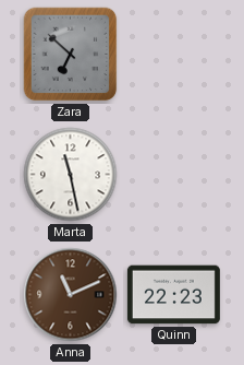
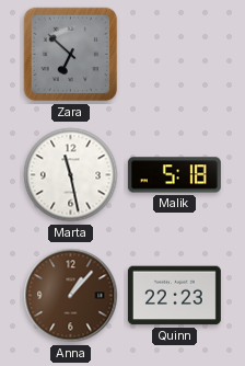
Malik: none -> 5:18 (174, 175)
Anna: 11:11 -> 1:07 (71, 296)
